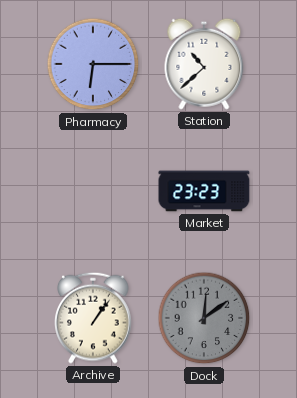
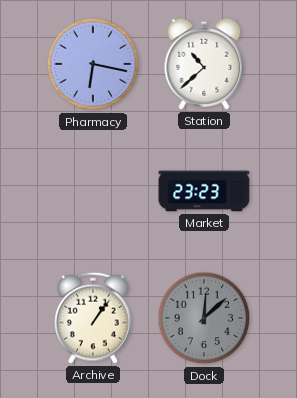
Pharmacy: 6:15 -> 6:17 (93, 64)
Dock: 12:09 -> 12:08 (204, 318)
